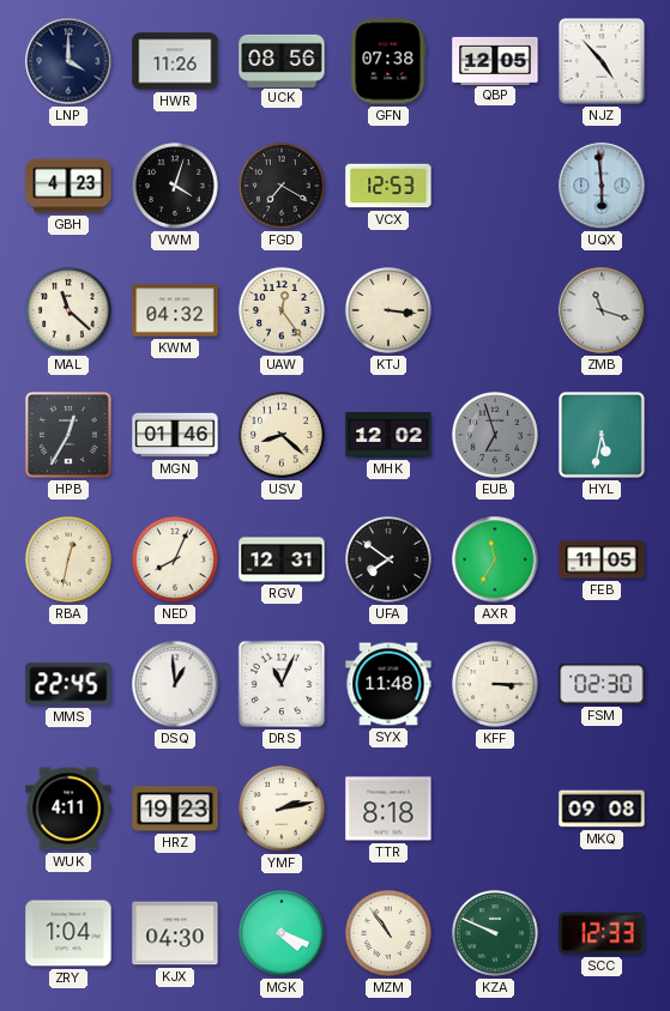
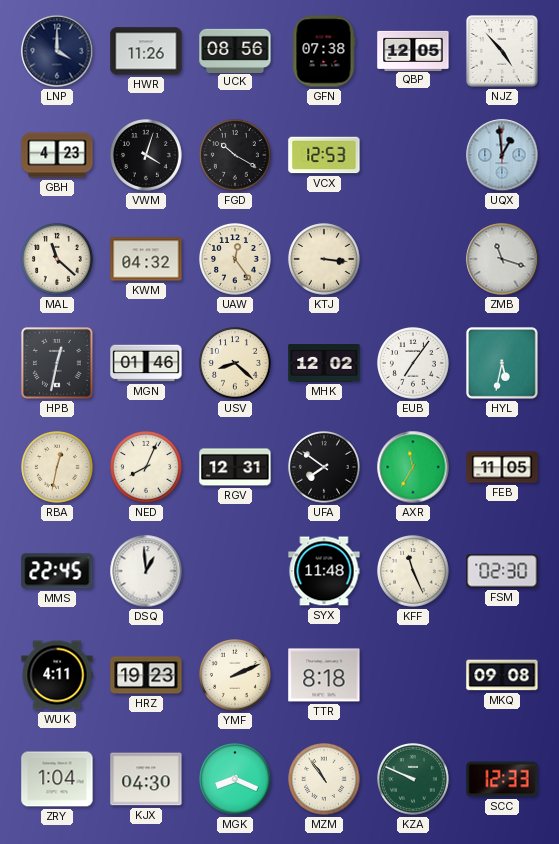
FGD: 7:20 -> 10:20 (236, 156)
UQX: 5:59 -> 12:59 (502, 155)
HPB: 12:35 -> 12:32 (58, 364)
EUB: 6:57 -> 7:06 (414, 364)
EUB dial: grey -> white (414, 364)
DRS: 11:04 -> none (282, 684)
KFF: 3:15 -> 11:26 (414, 572)
YMF: 2:13 -> 2:11 (236, 676)
MGK: 4:19 -> 8:19 (236, 780)
